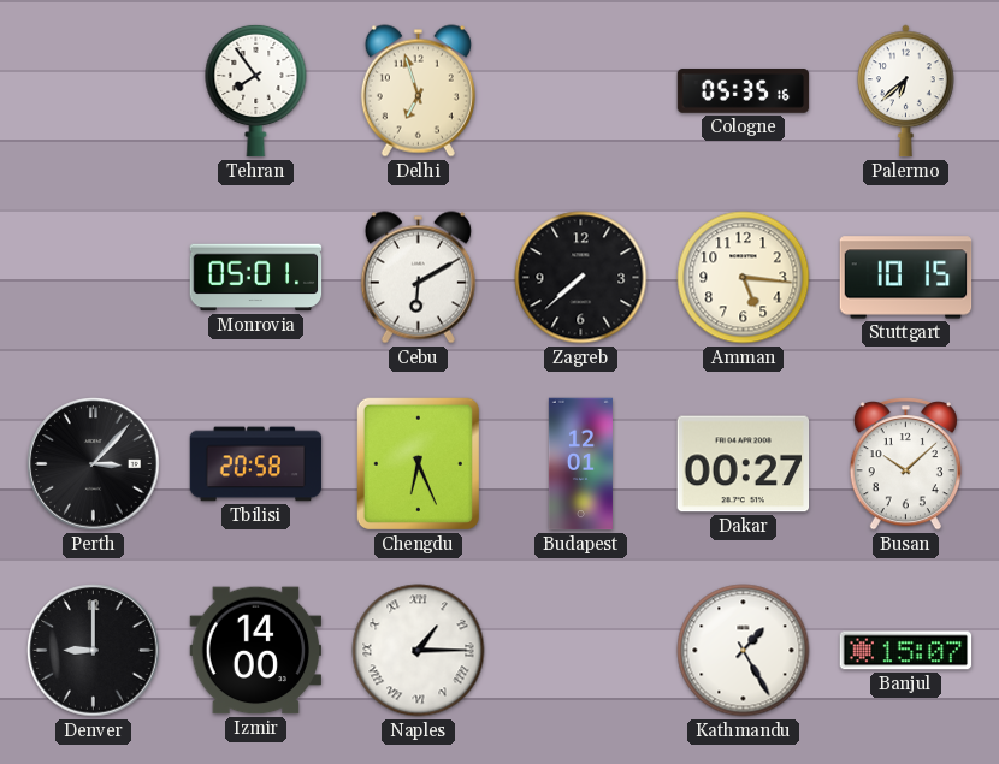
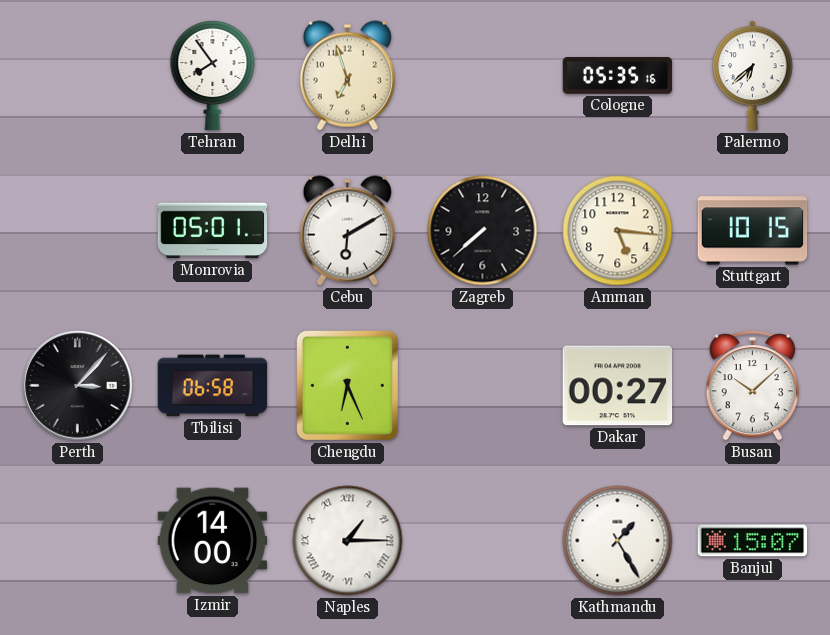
Tbilisi: 20:58 -> 06:58 (213, 386)
Budapest: 12:01 -> none (580, 464)
Denver: 9:00 -> none (94, 651)
